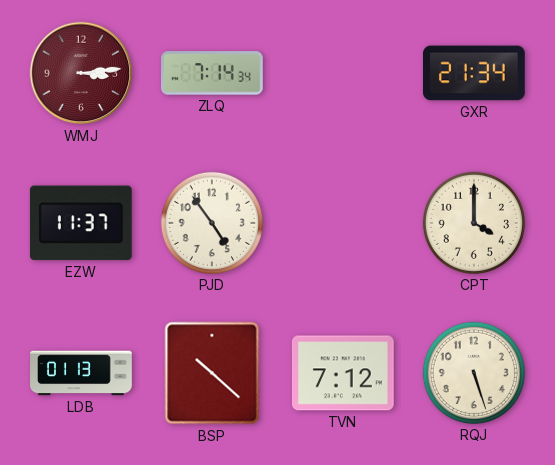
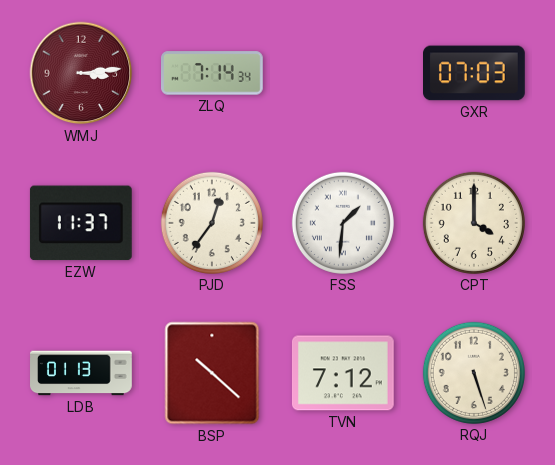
GXR: 21:34 -> 07:03 (475, 73)
PJD: 4:54 -> 12:36 (212, 223)
FSS: none -> 1:31 (343, 223)
